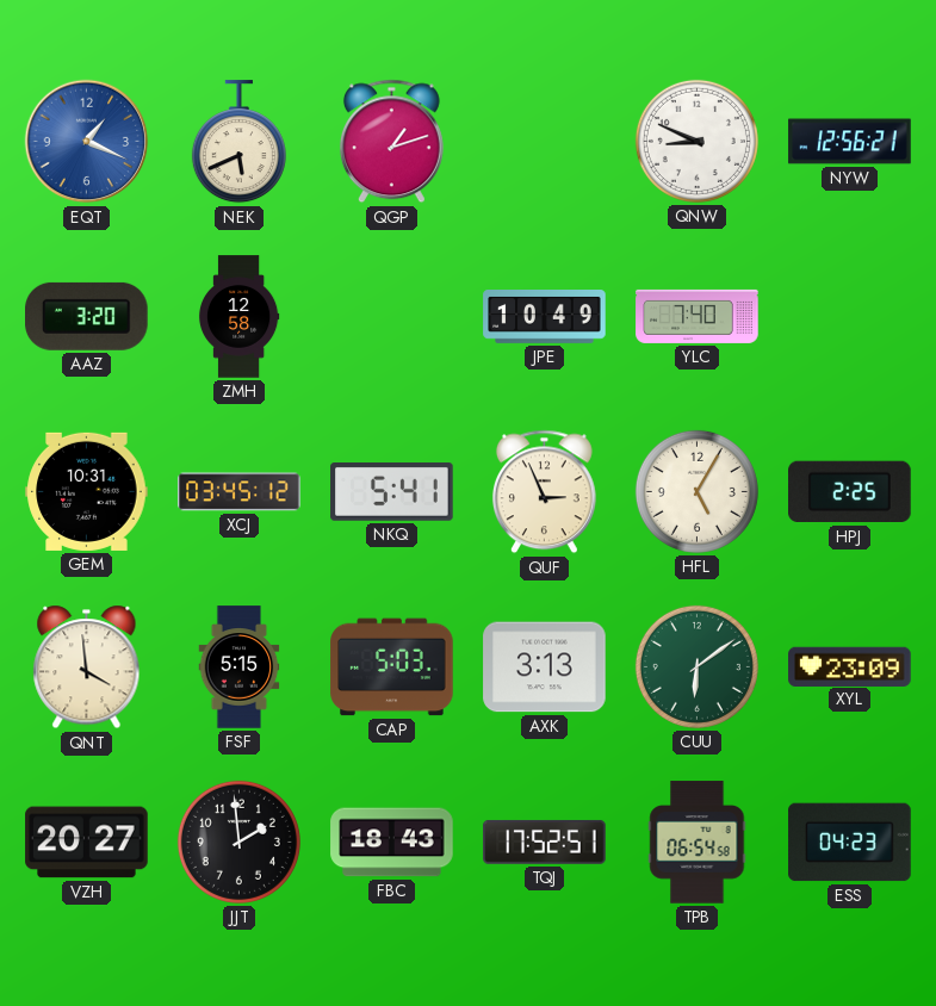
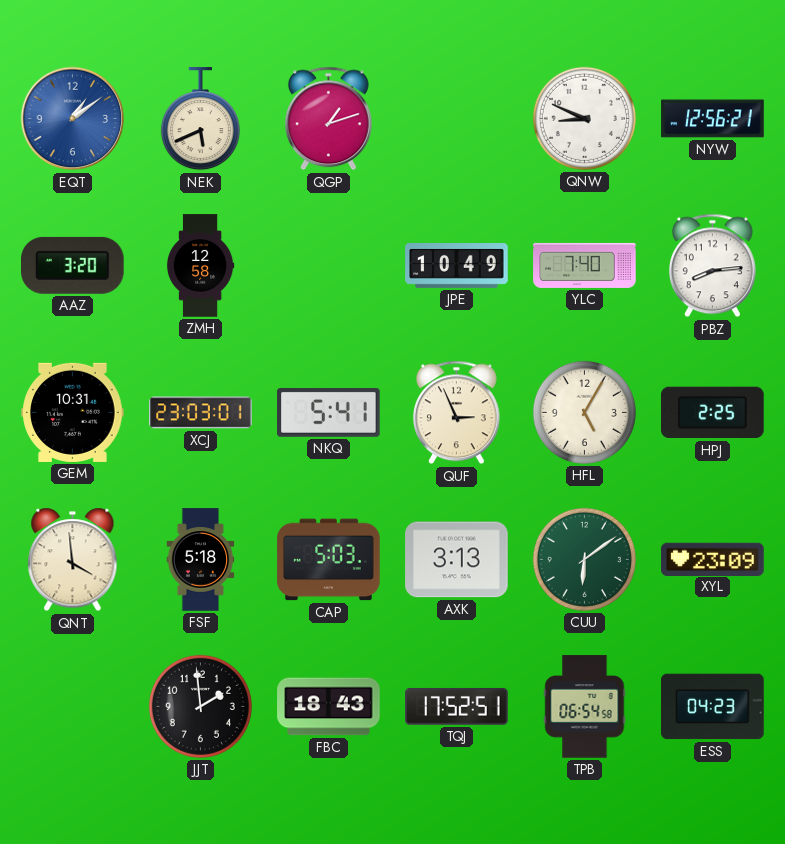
EQT: 1:19 -> 1:09 (73, 119)
PBZ: none -> 8:14 (712, 266)
XCJ: 03:45 -> 23:03 (201, 413)
FSF: 5:15 -> 5:18 (201, 560)
VZH: 20:27 -> none (87, 843)
